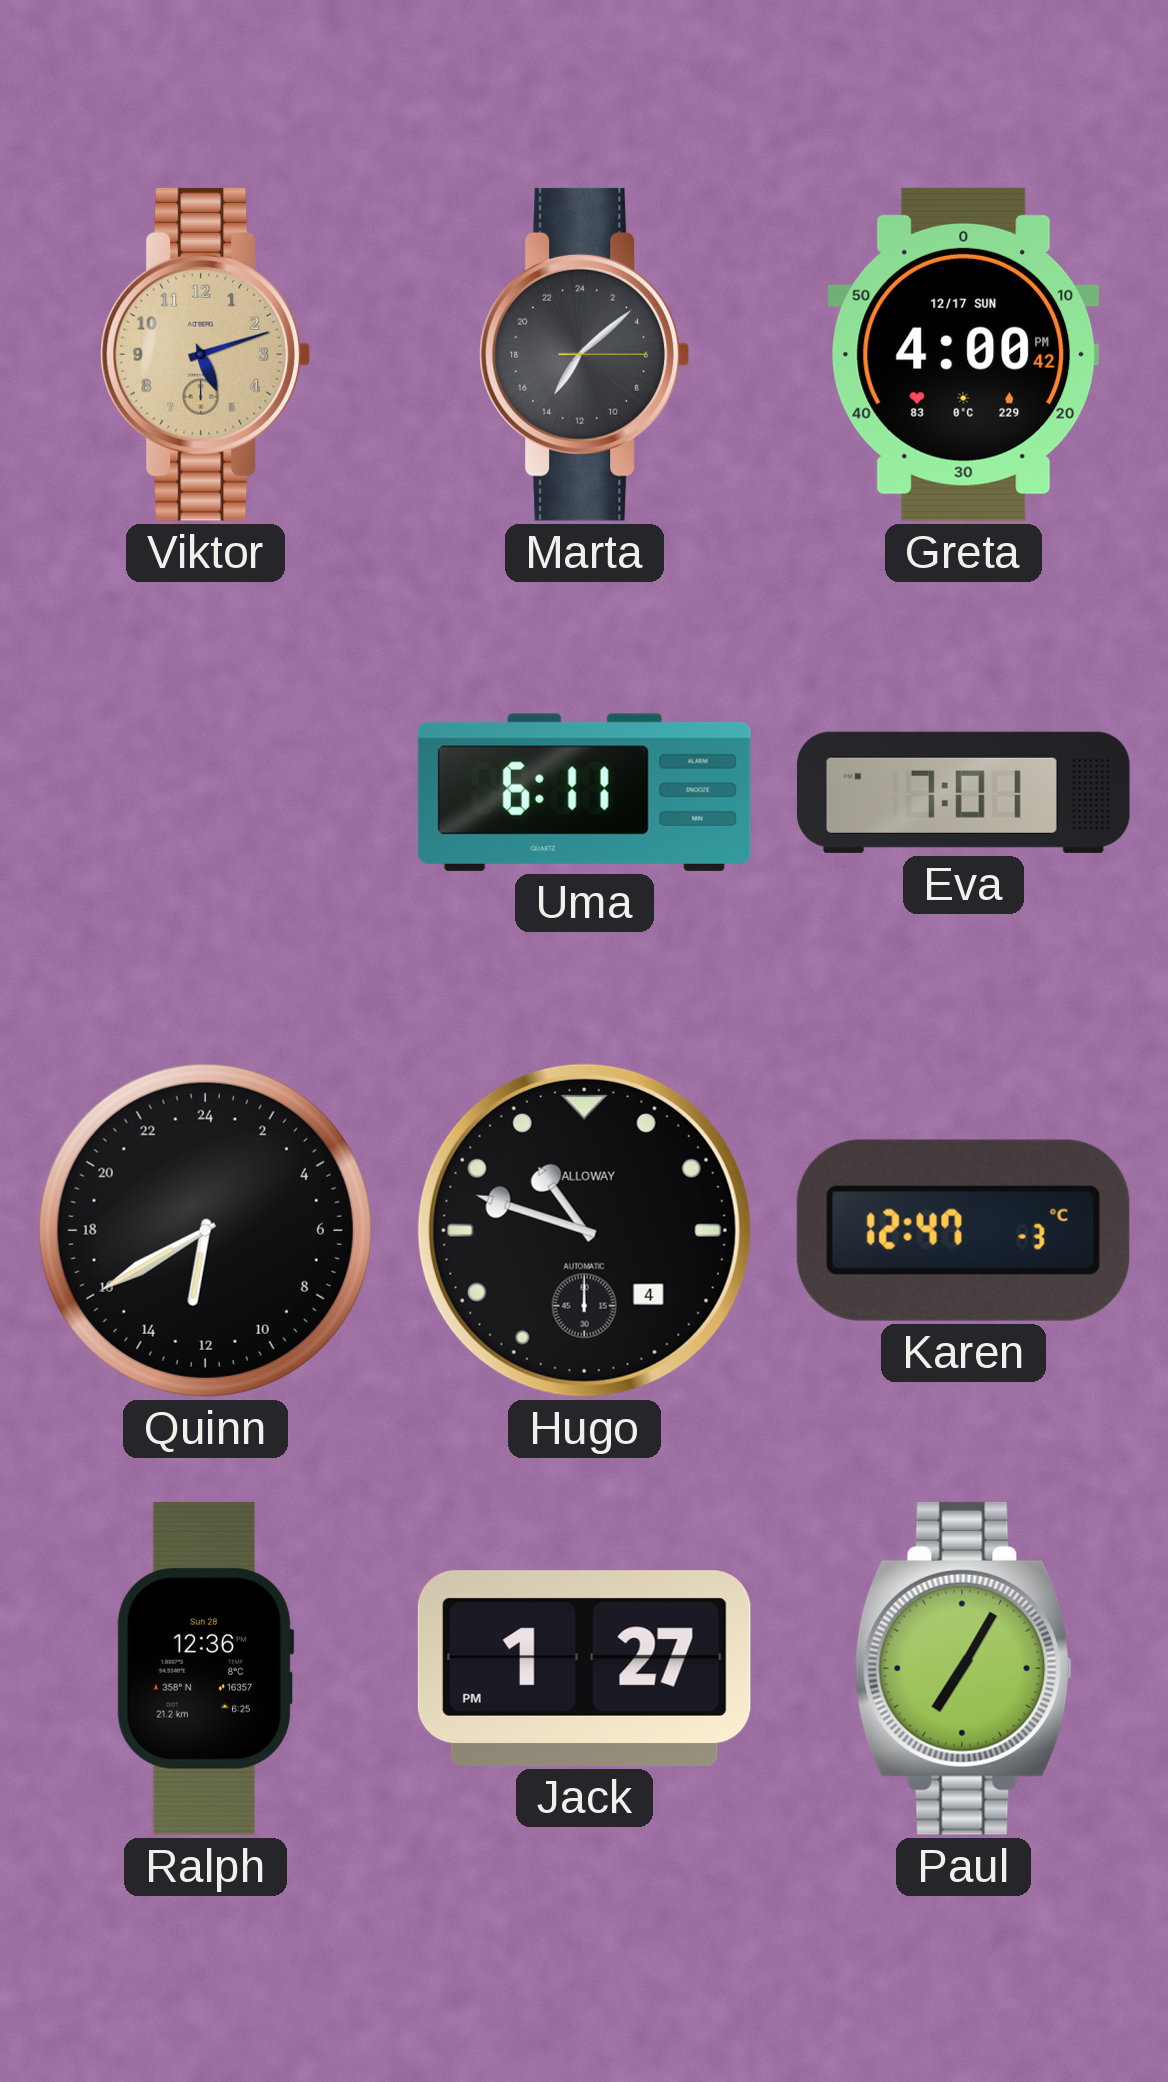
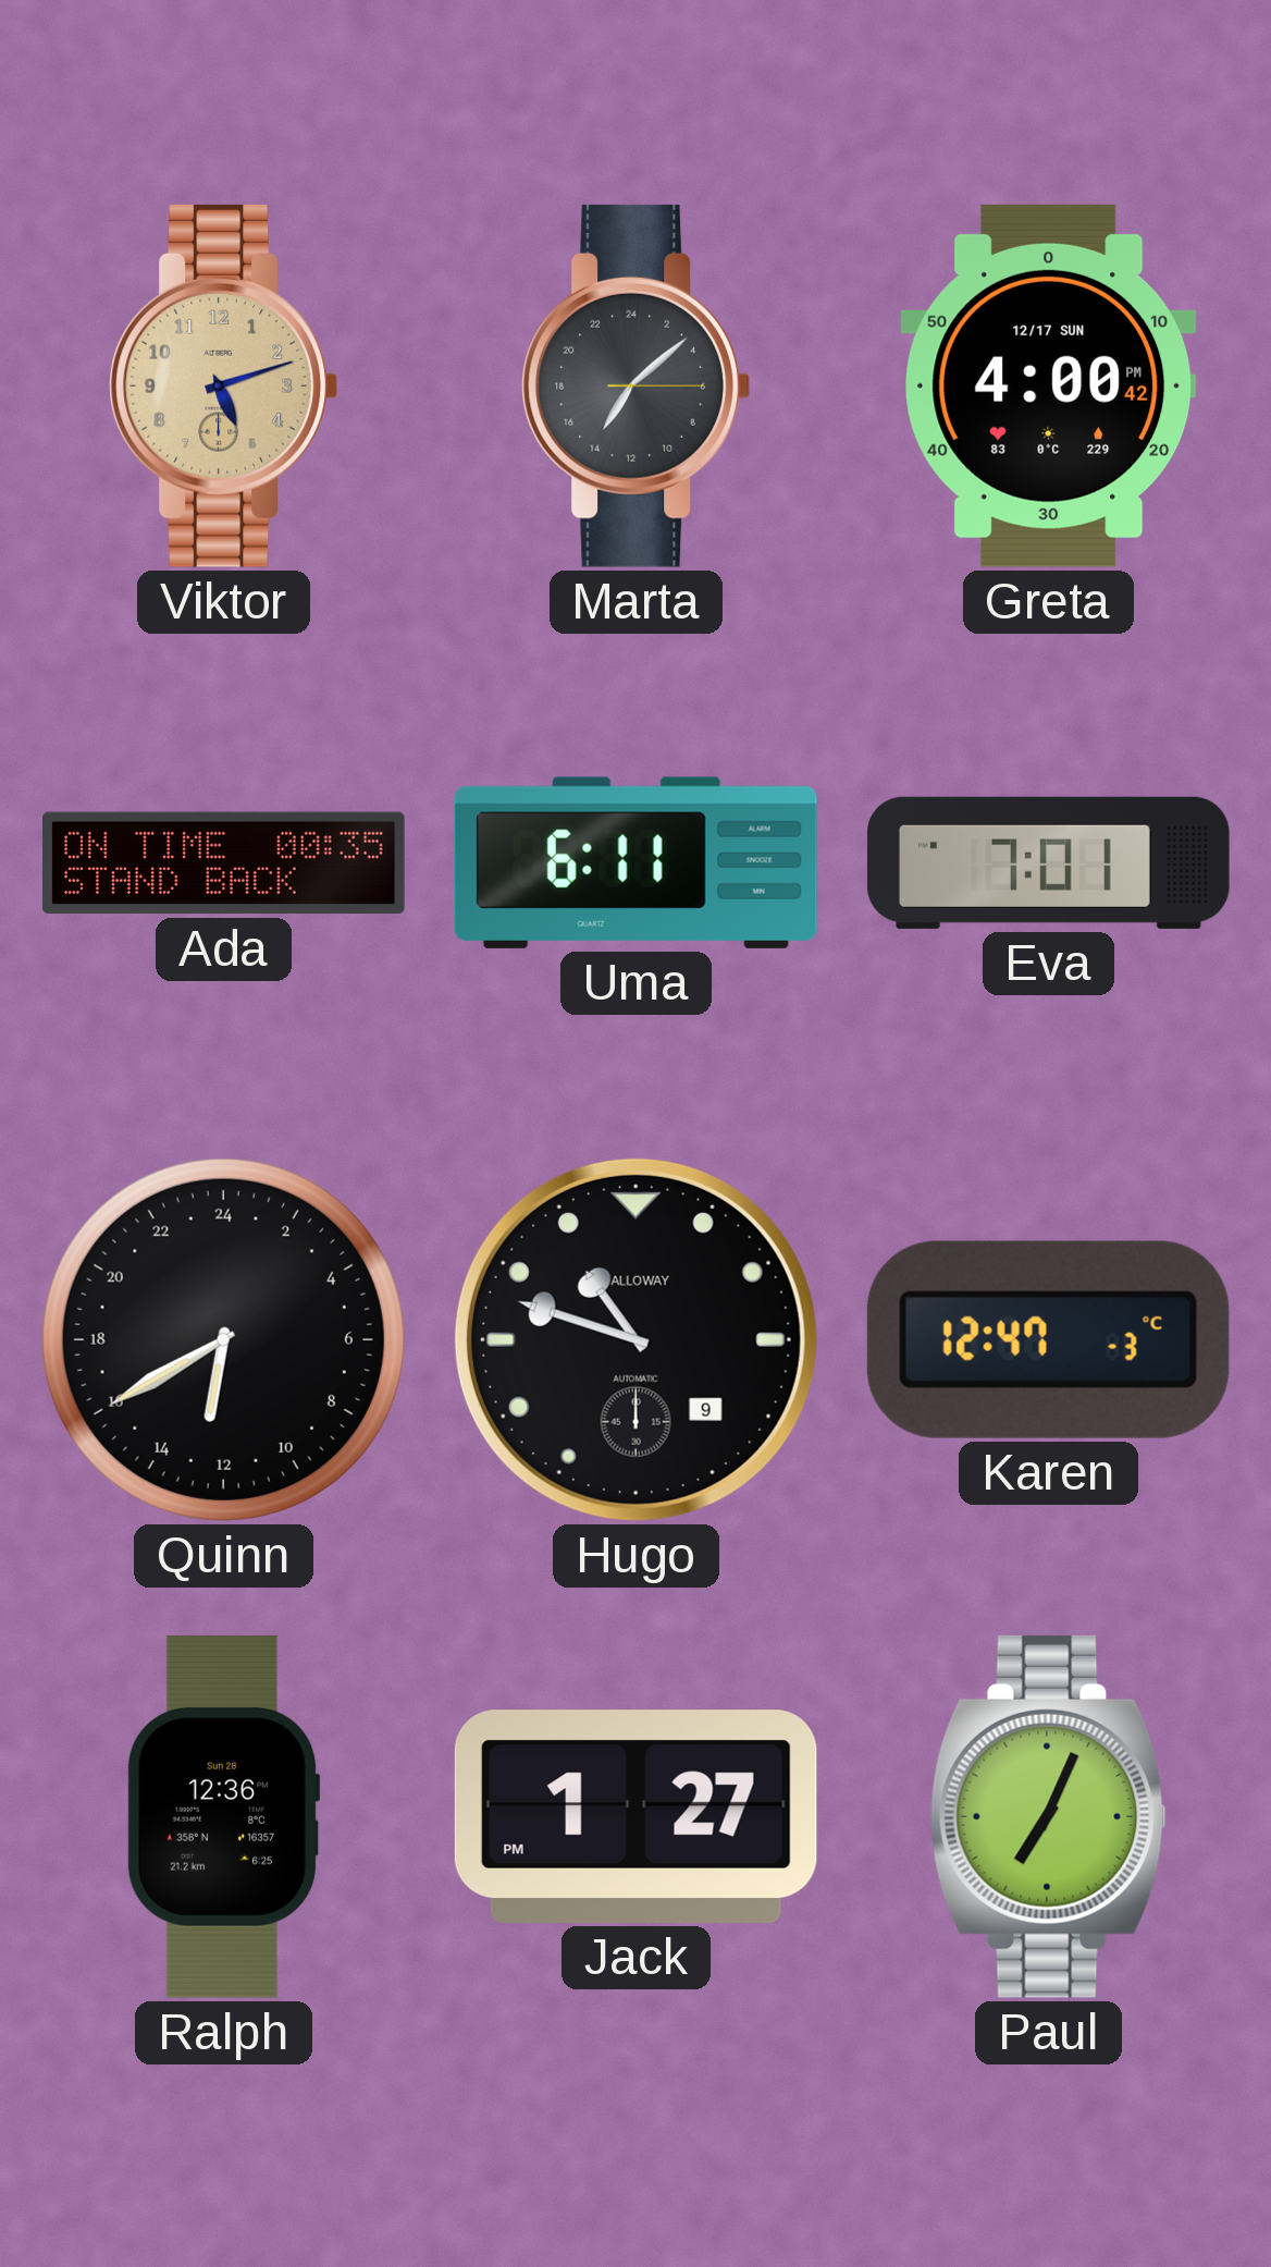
Ada: none -> 00:35 (224, 863)
Hugo date: 4 -> 9 (635, 1339)
Paul: 7:05 -> 7:04 (1048, 1816)
